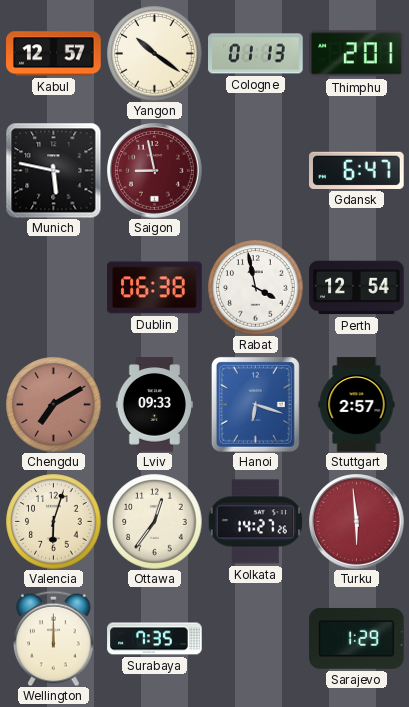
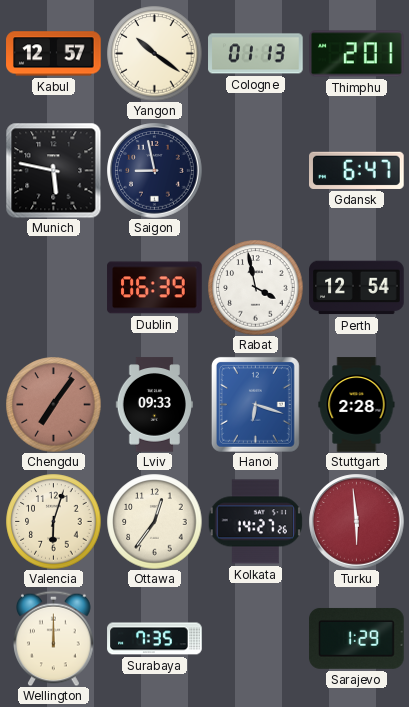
Saigon dial: burgundy -> navy (155, 171)
Dublin: 06:38 -> 06:39 (155, 288)
Chengdu: 7:10 -> 7:06 (53, 404)
Stuttgart: 2:57 -> 2:28 (357, 405)
